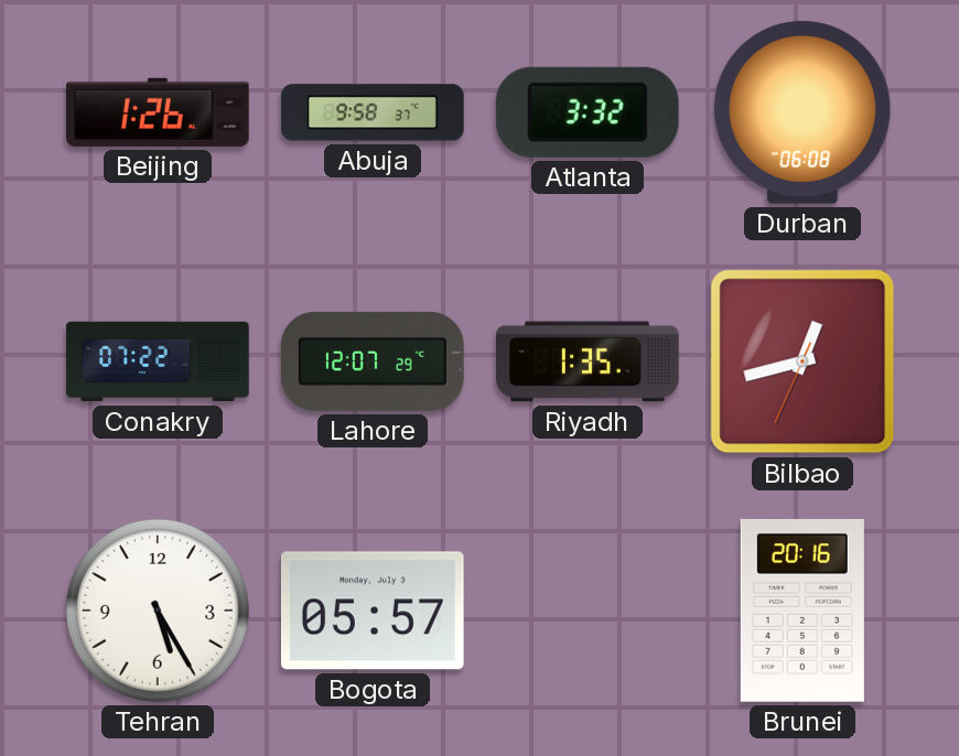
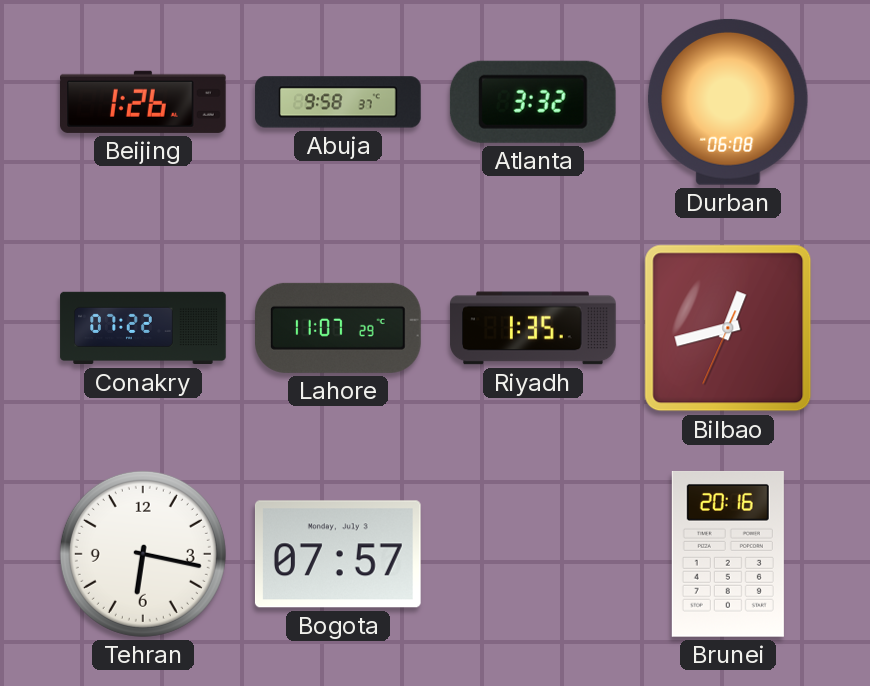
Lahore: 12:07 -> 11:07 (339, 328)
Tehran: 5:25 -> 6:17 (143, 554)
Bogota: 05:57 -> 07:57 (338, 554)
